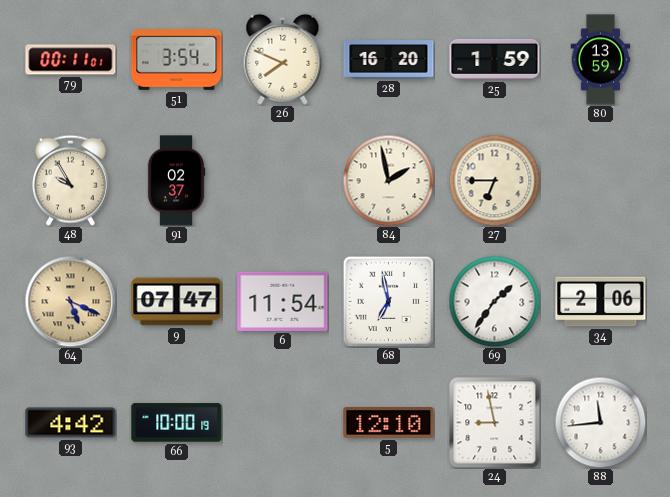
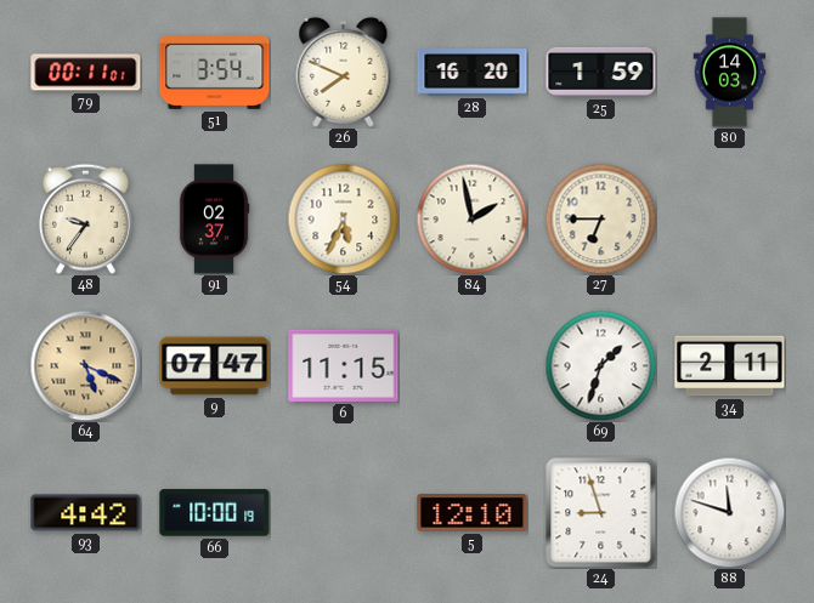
80: 13:59 -> 14:03 (730, 73)
48: 9:55 -> 9:36 (85, 218)
54: none -> 5:34 (343, 218)
6: 11:54 -> 11:15 (344, 365)
68: 6:58 -> none (388, 301)
69: 1:36 -> 1:33 (600, 365)
34: 2:06 -> 2:11 (730, 366)
24: 8:58 -> 8:57 (601, 513)
88: 11:44 -> 11:48 (729, 512)
